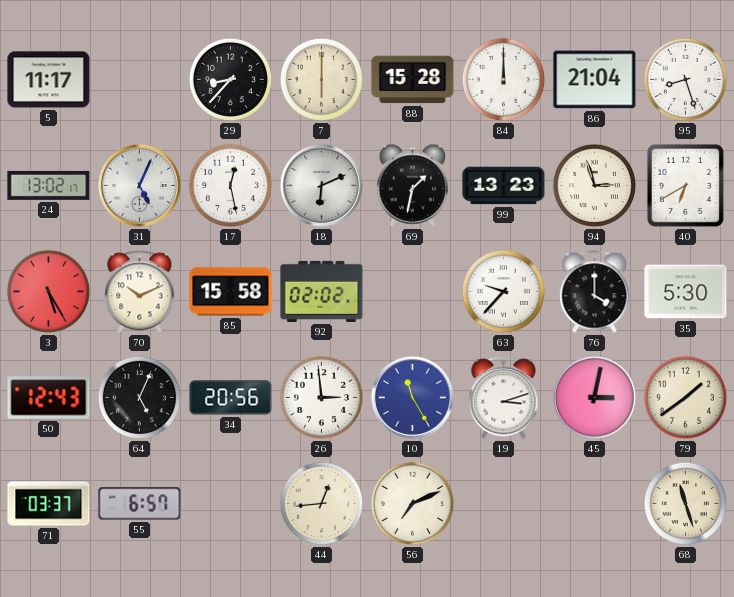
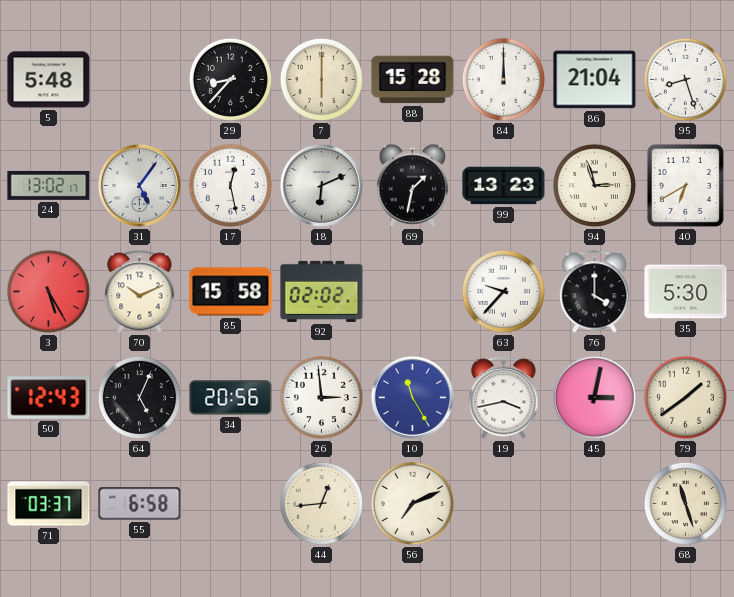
5: 11:17 -> 5:48 (49, 80)
31: 5:04 -> 5:06 (139, 185)
19: 3:12 -> 3:43 (504, 398)
55: 6:57 -> 6:58 (140, 504)
